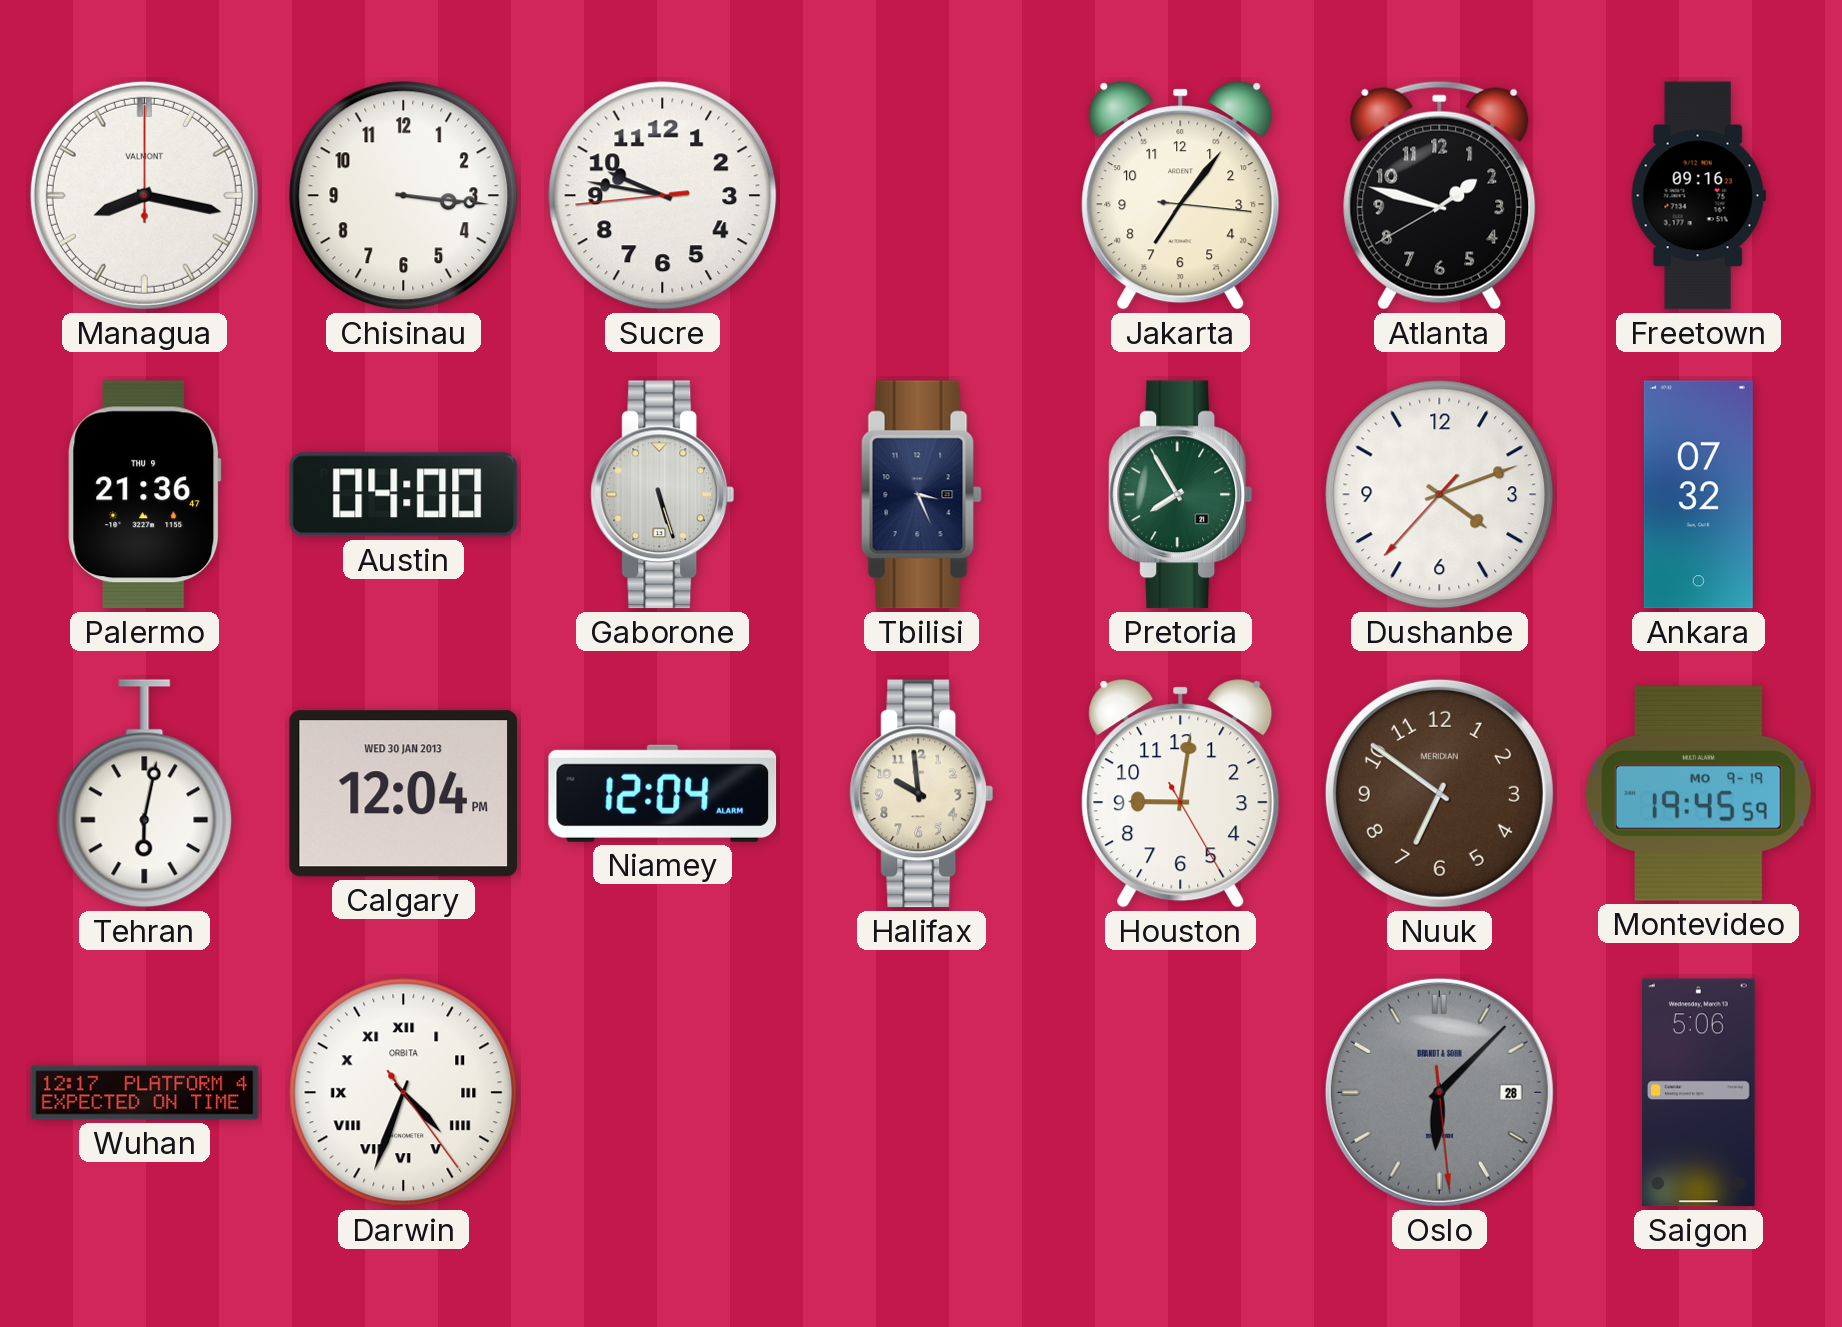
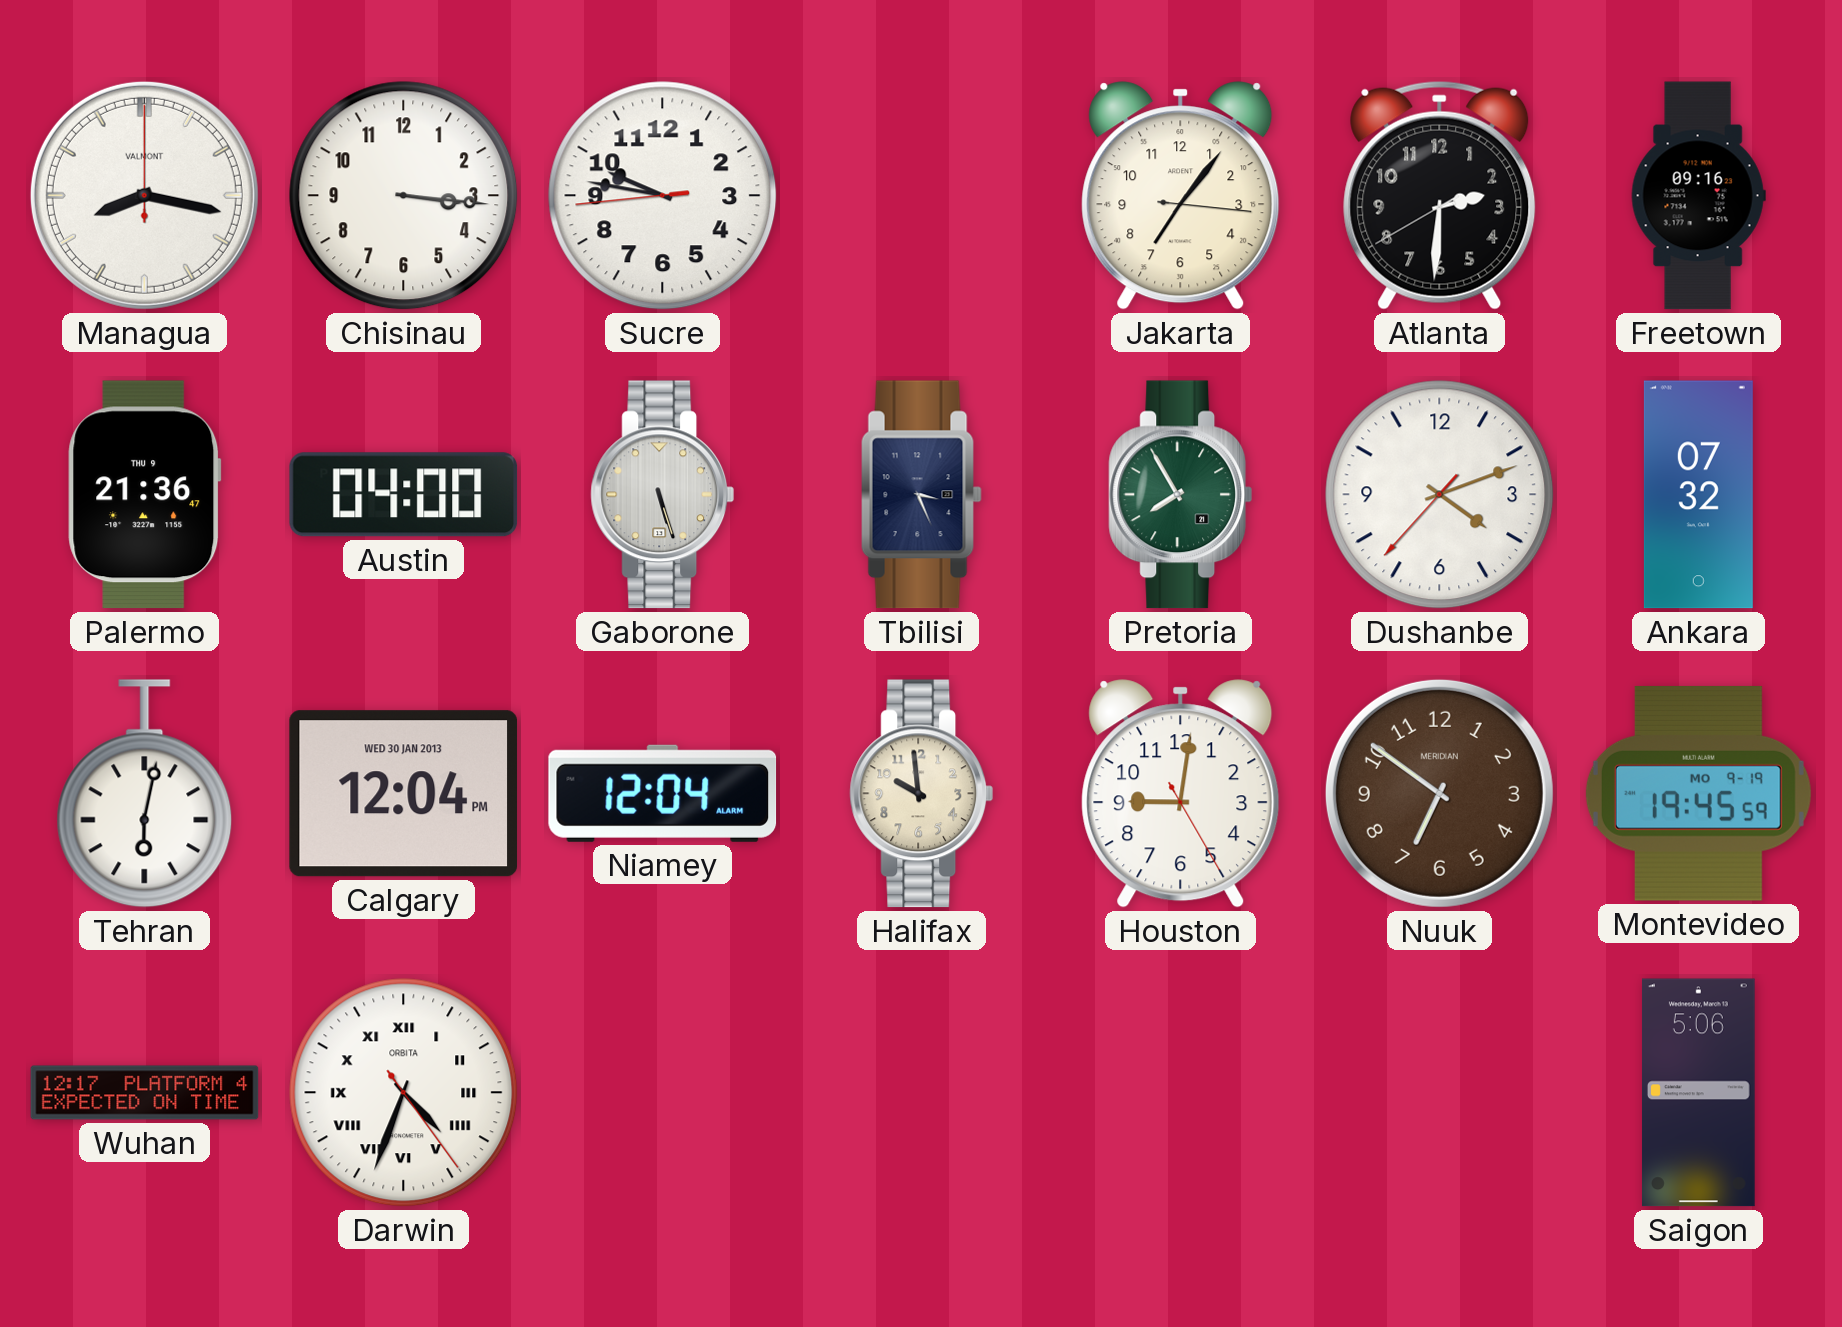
Atlanta: 1:47 -> 2:30 (1440, 195)
Oslo: 6:07 -> none (1439, 1092)
